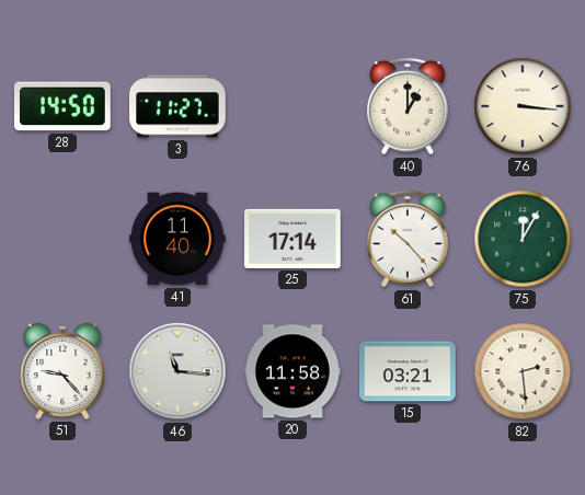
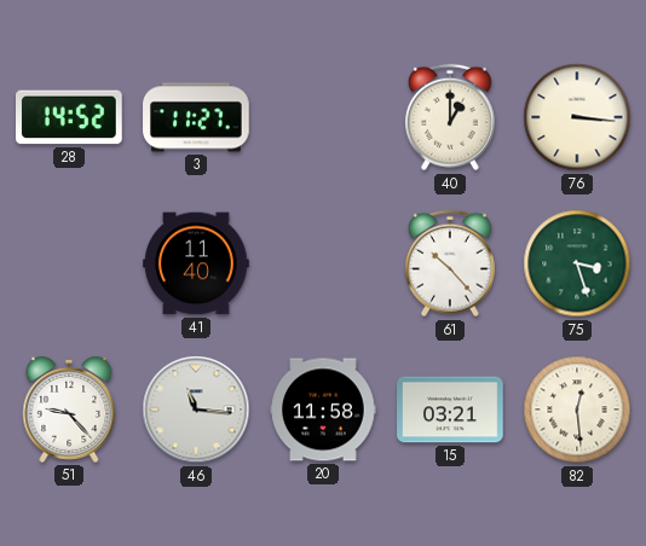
28: 14:50 -> 14:52 (70, 117)
25: 17:14 -> none (292, 239)
75: 12:05 -> 3:27 (577, 263)
82: 2:29 -> 12:29 (577, 409)
